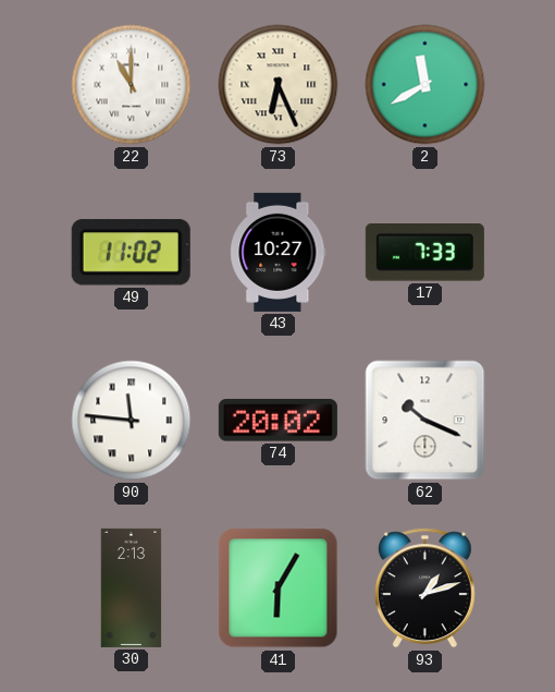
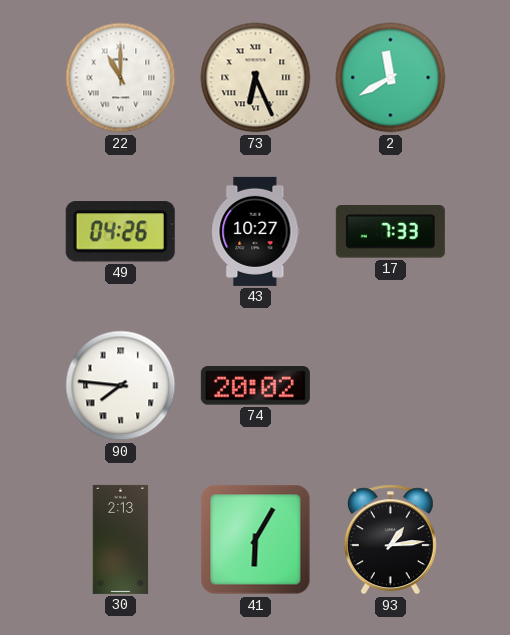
49: 11:02 -> 04:26 (120, 232)
90: 11:46 -> 7:46 (121, 386)
62: 10:19 -> none (425, 421)
93: 1:12 -> 1:14 (390, 540)
